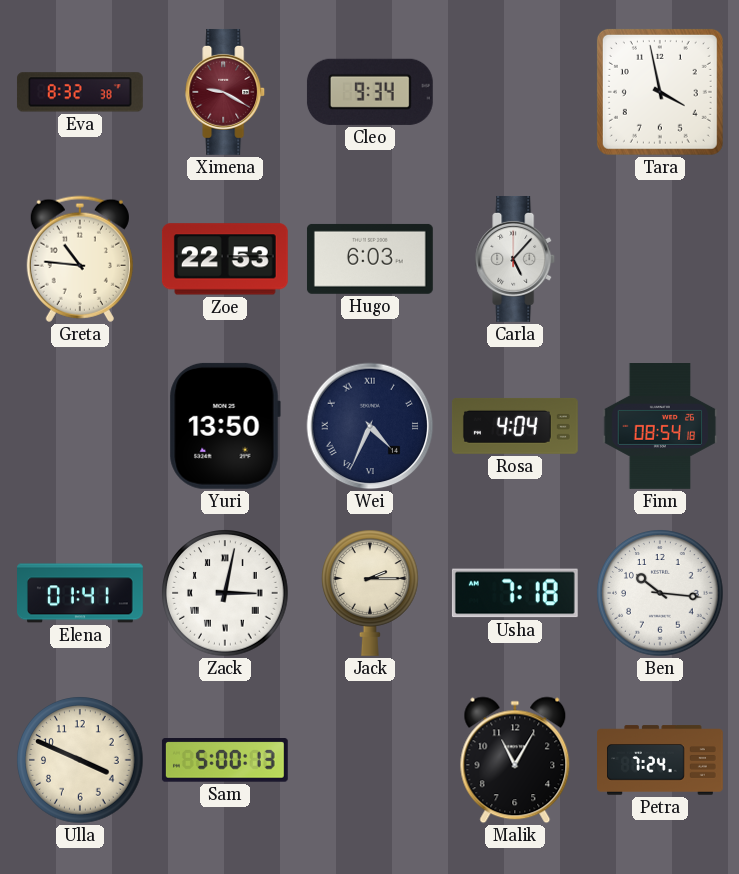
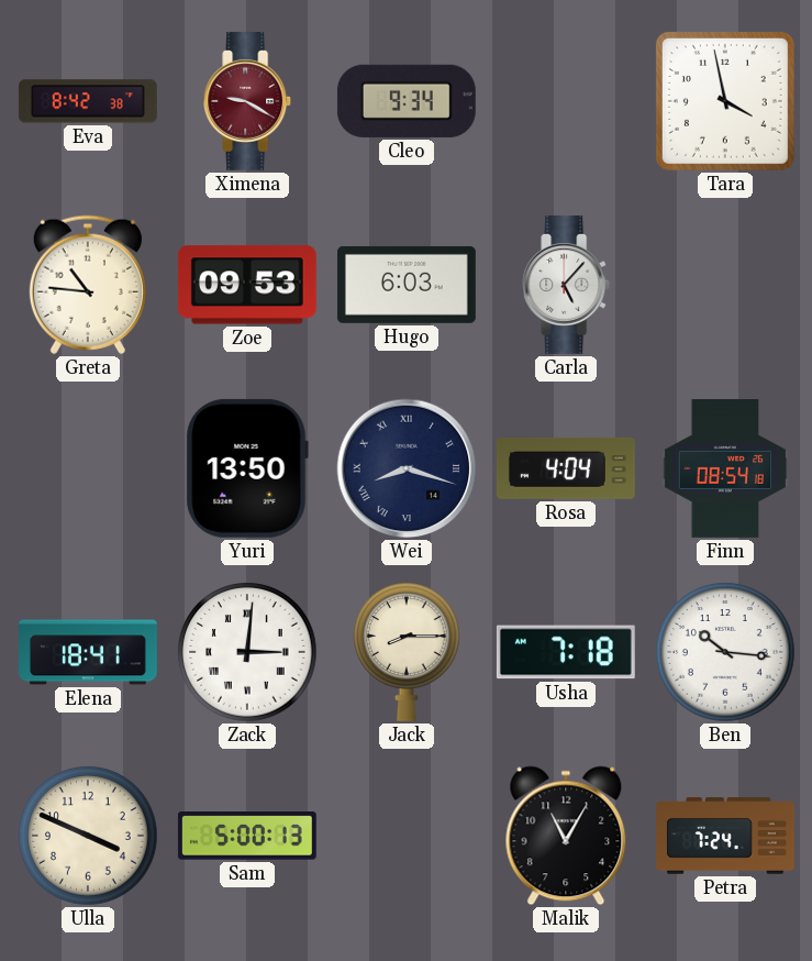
Eva: 8:32 -> 8:42 (88, 101)
Zoe: 22:53 -> 09:53 (247, 285)
Wei: 4:34 -> 8:18 (407, 468)
Elena: 01:41 -> 18:41 (89, 652)
Zack: 3:02 -> 3:01 (247, 652)
Jack: 2:15 -> 8:15 (408, 652)
